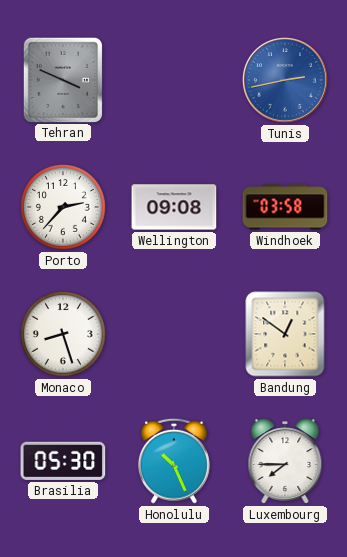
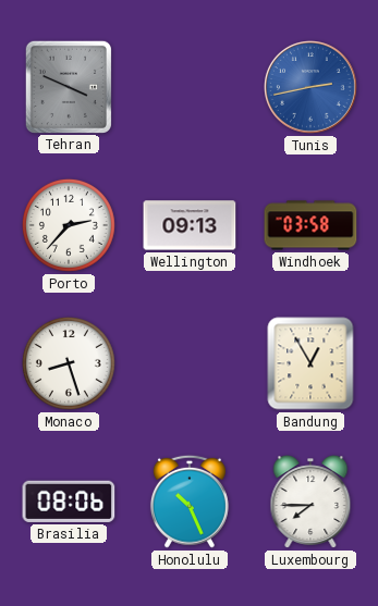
Wellington: 09:08 -> 09:13 (190, 225)
Bandung: 12:51 -> 12:55 (310, 363)
Brasilia: 05:30 -> 08:06 (69, 502)
